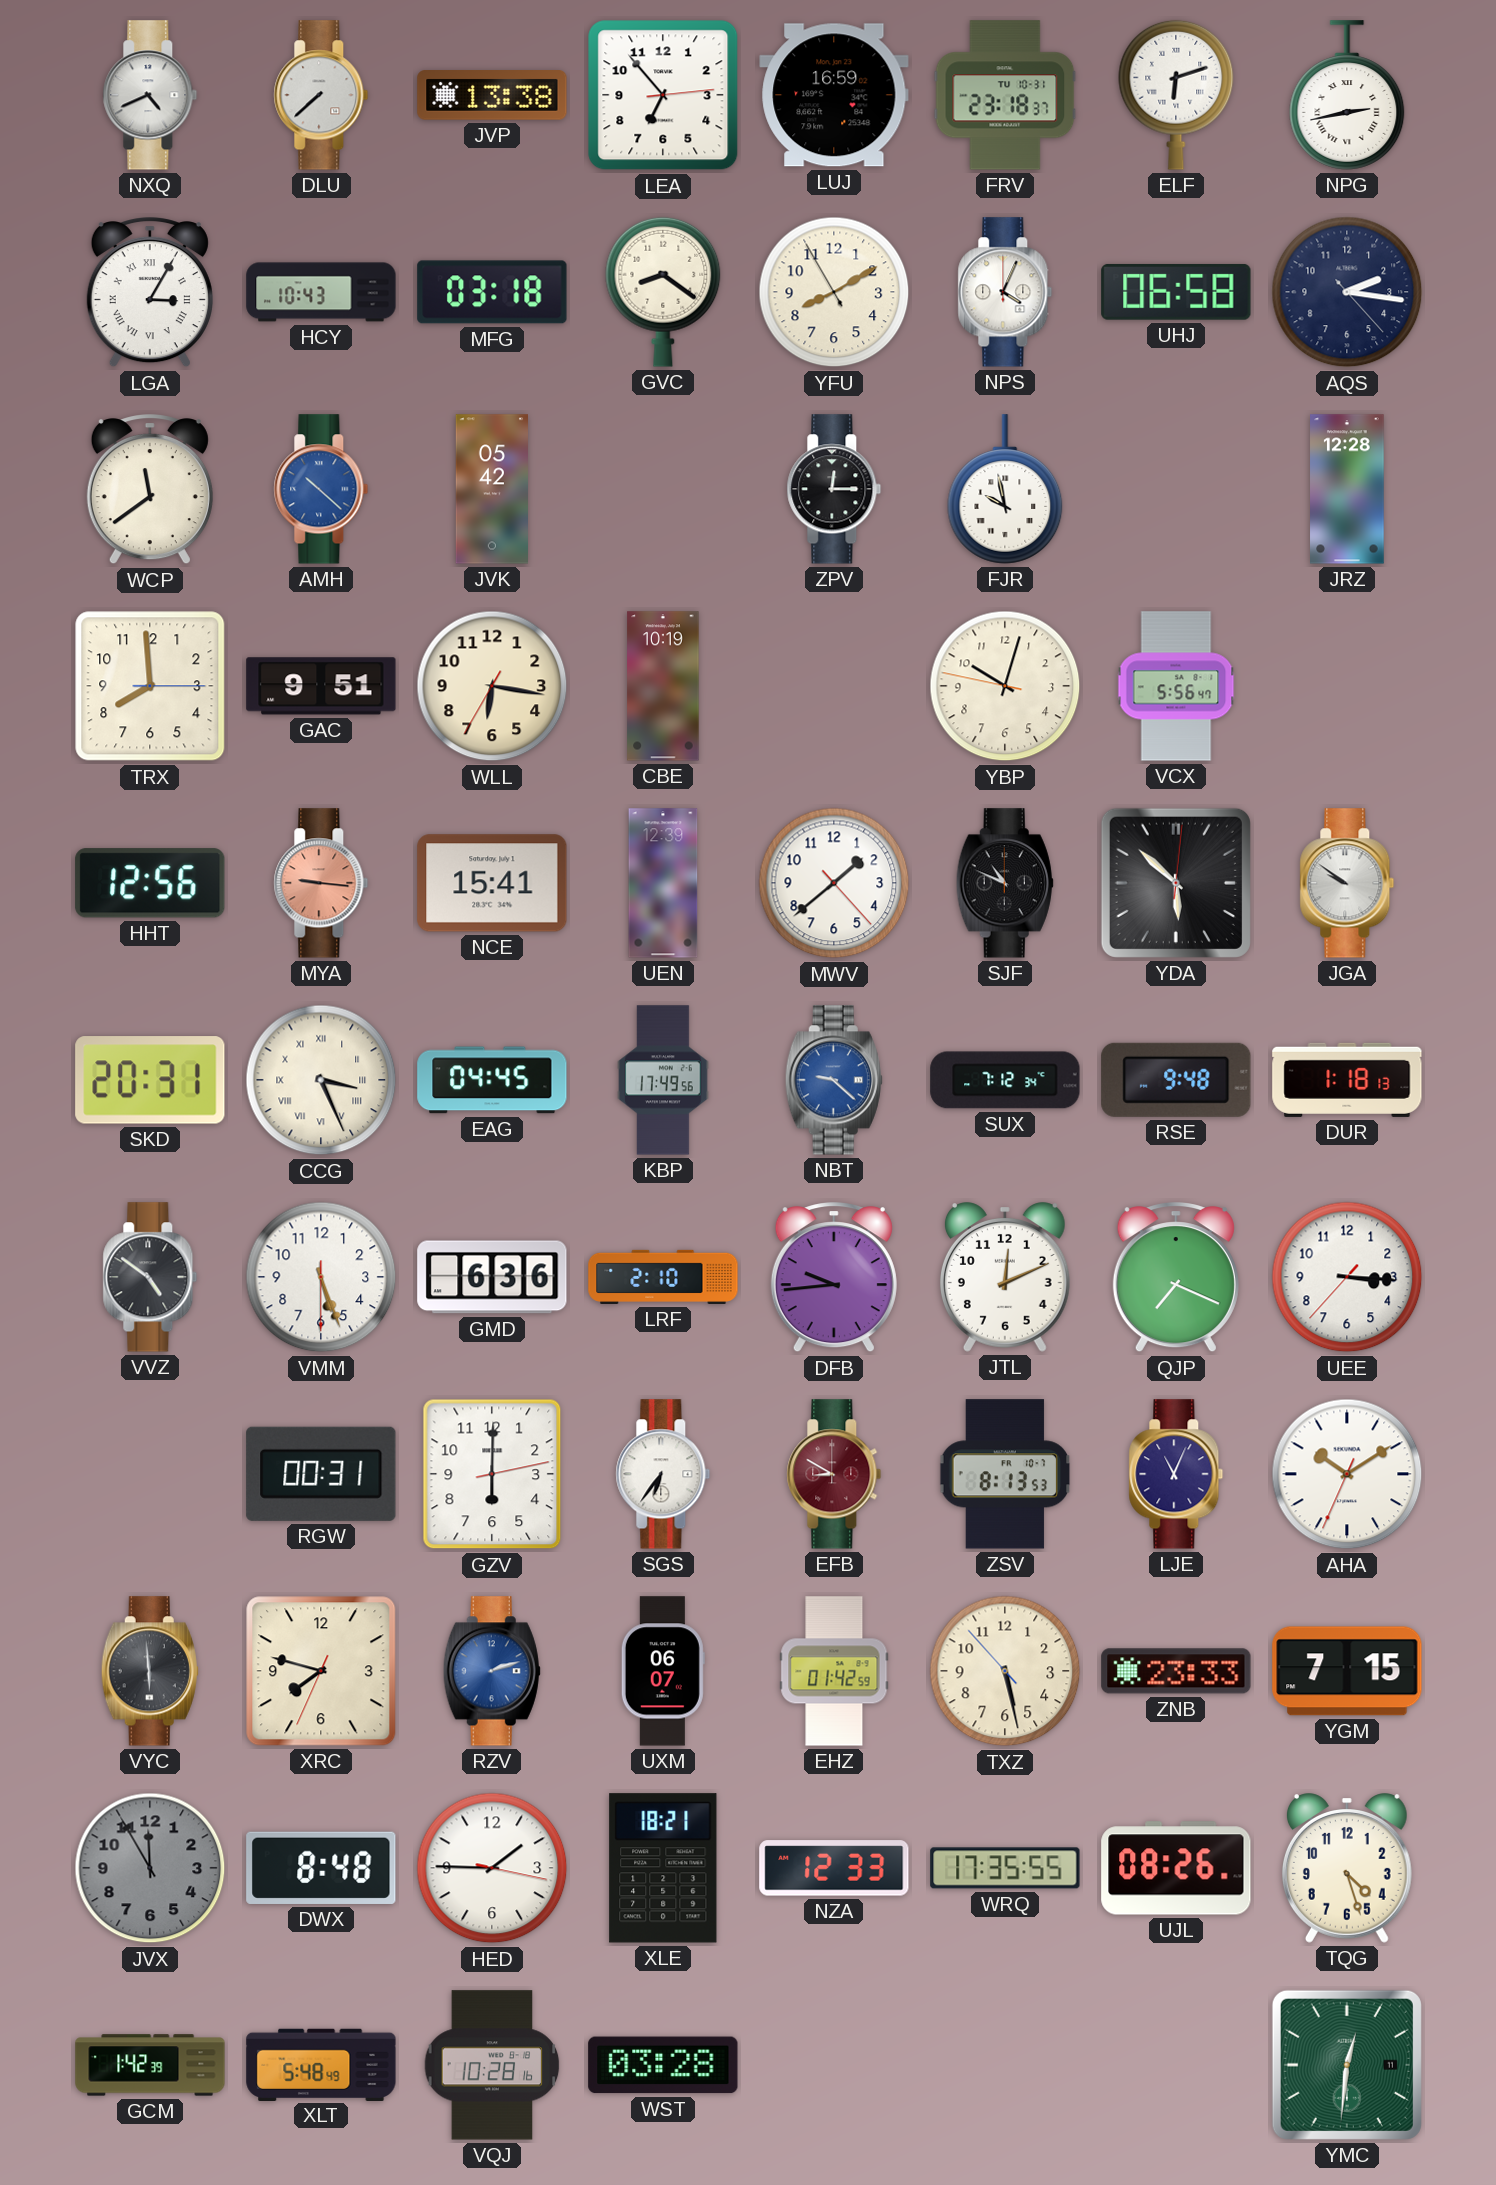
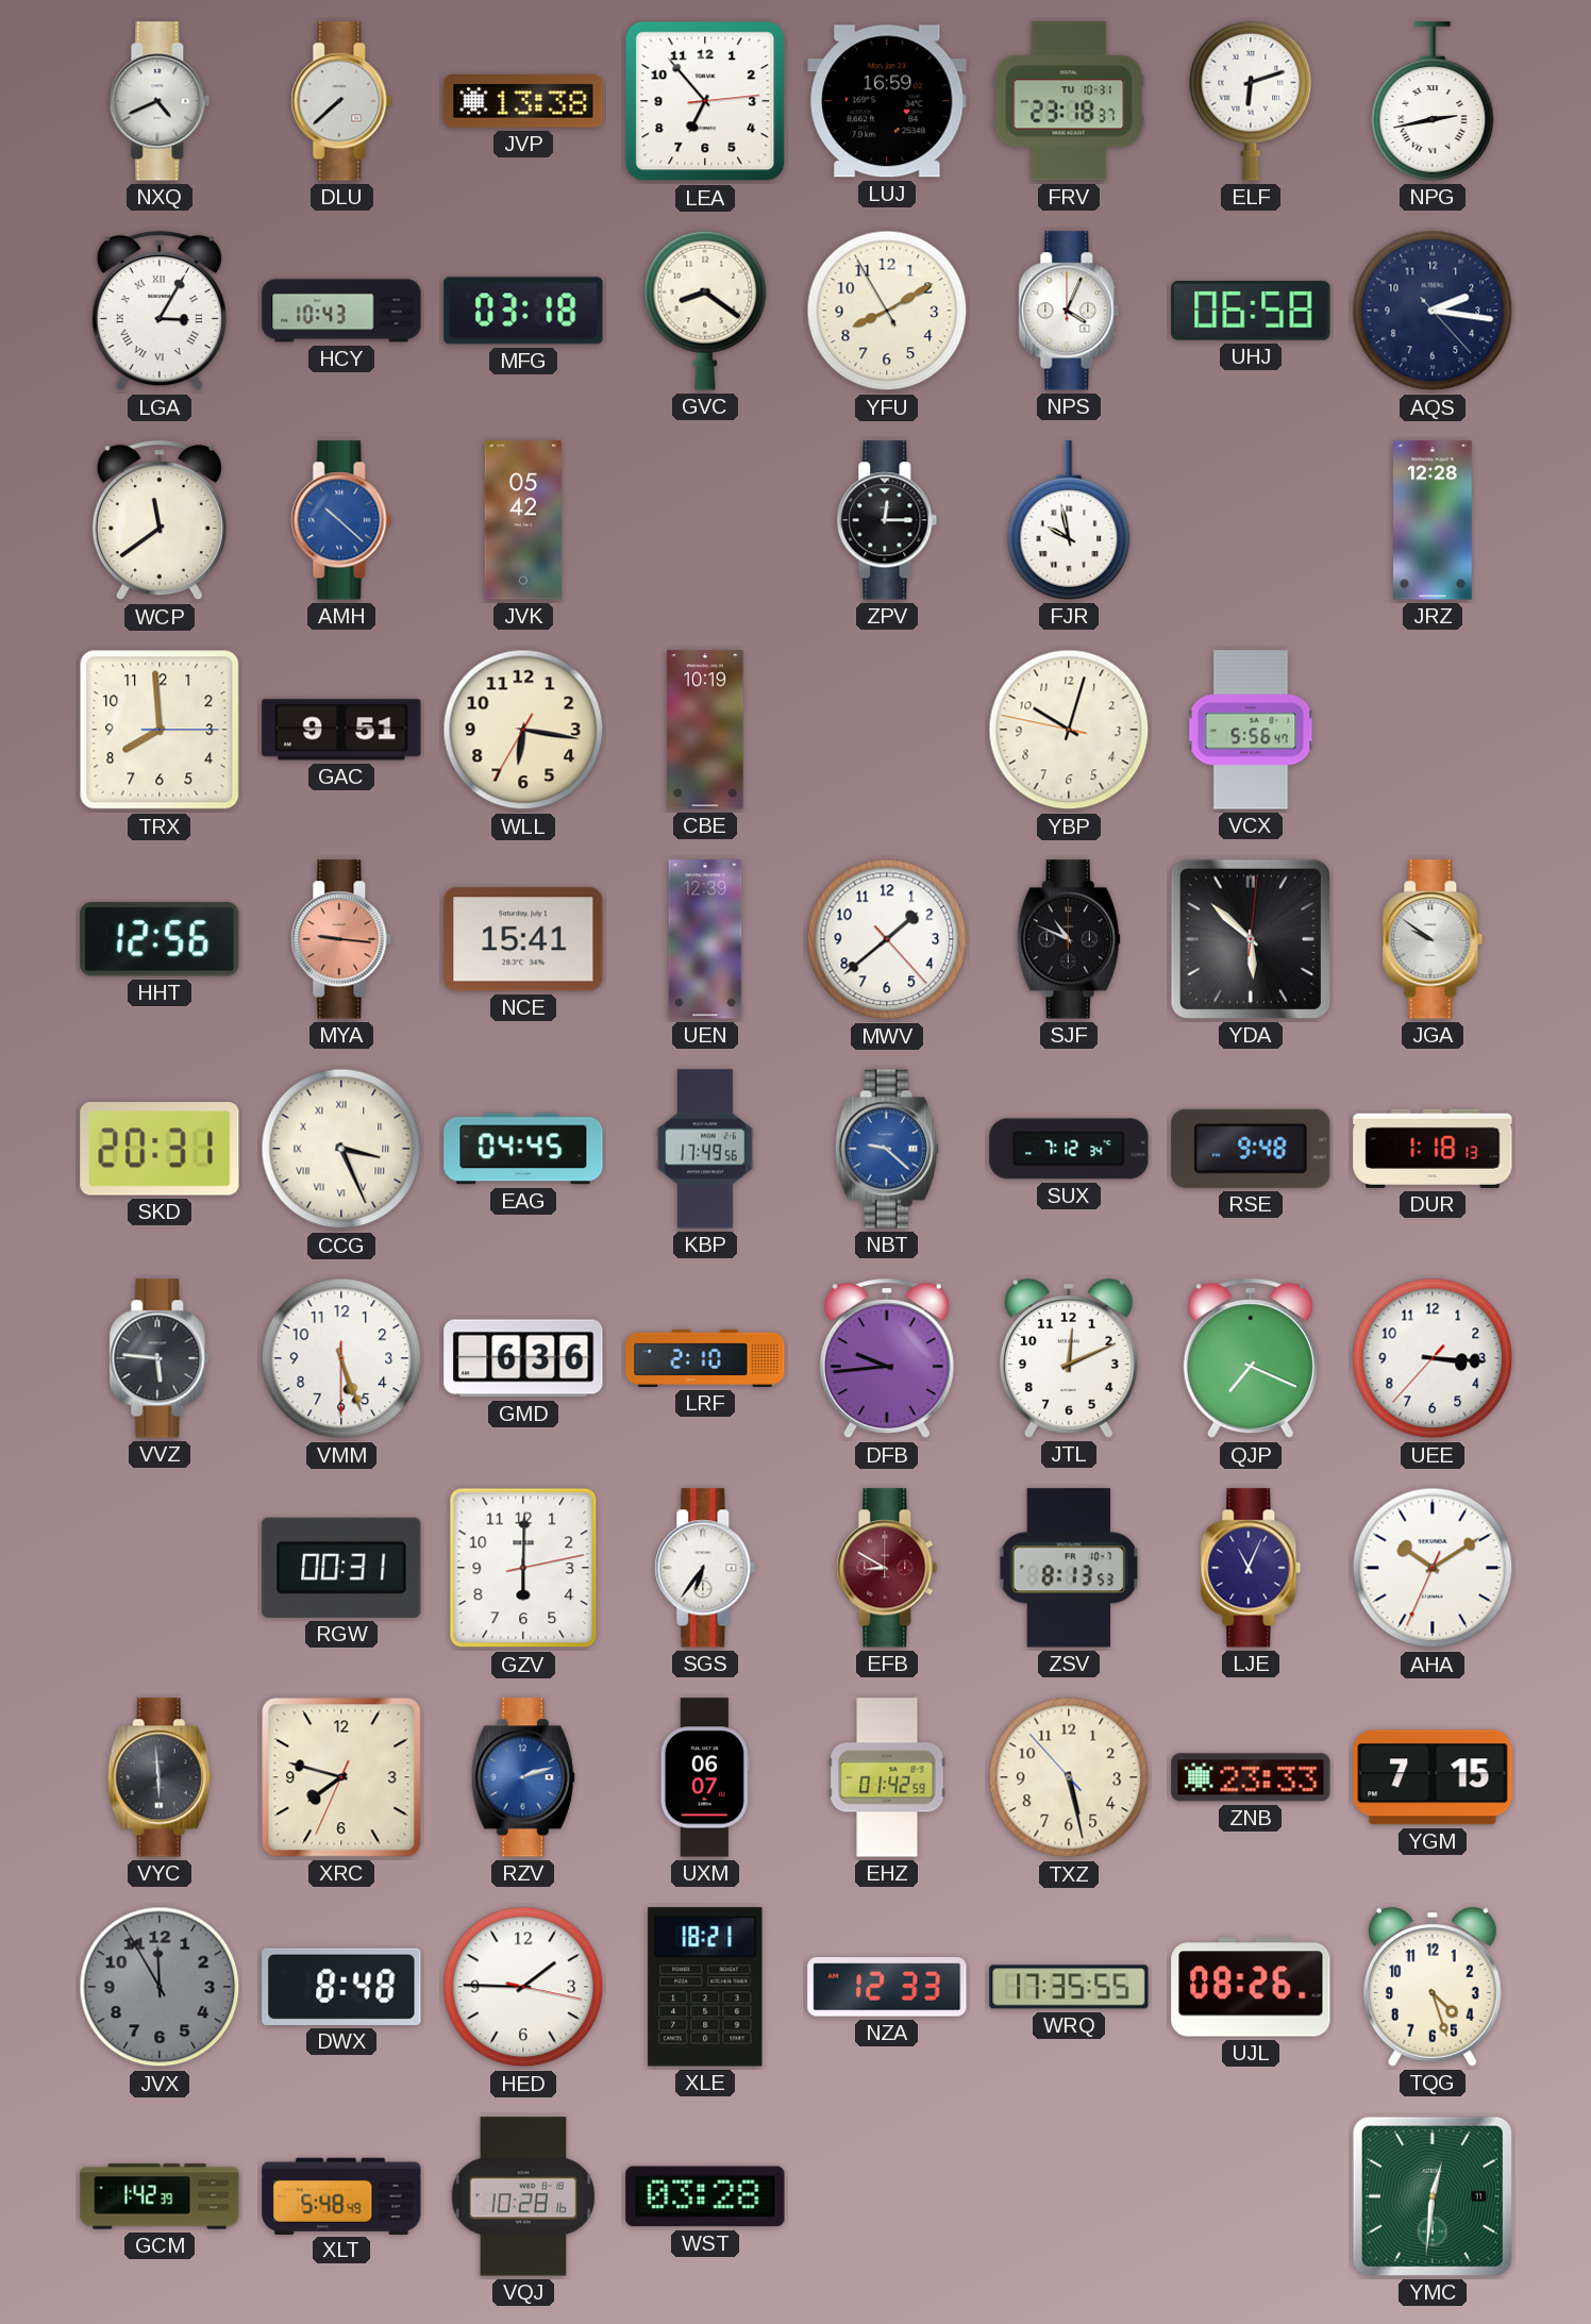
VVZ: 4:51 -> 5:46 (160, 1358)
